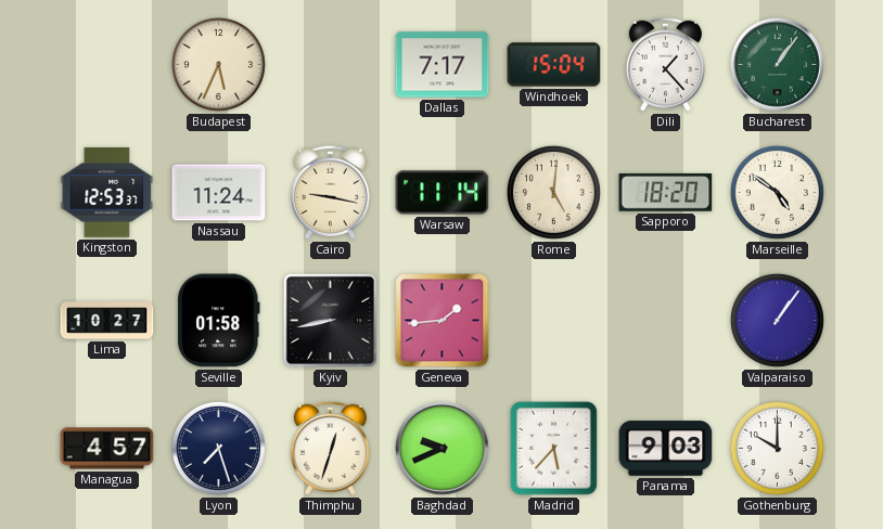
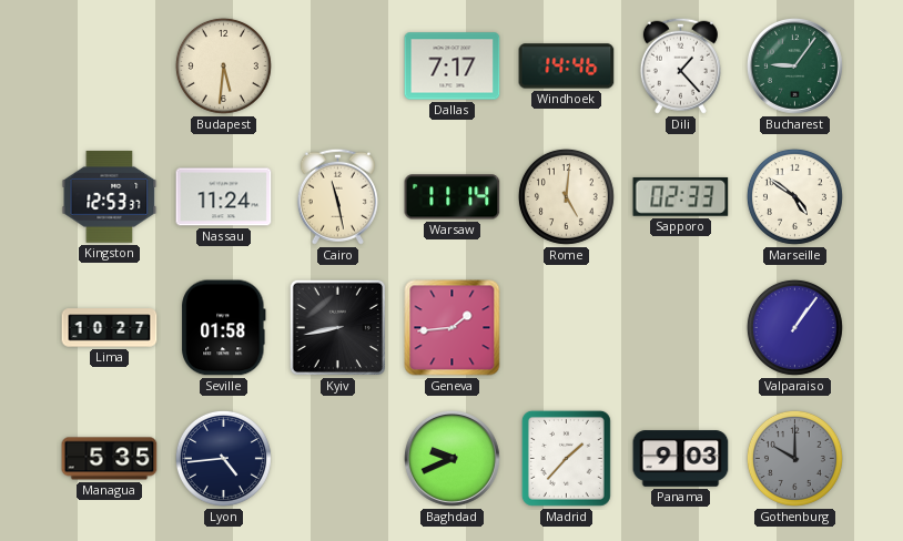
Budapest: 5:34 -> 5:31 (223, 65)
Windhoek: 15:04 -> 14:46 (567, 67)
Bucharest: 1:06 -> 9:06 (794, 65)
Cairo: 9:17 -> 11:28 (337, 196)
Sapporo: 18:20 -> 02:33 (681, 196)
Managua: 4:57 -> 5:35 (110, 459)
Lyon: 7:27 -> 4:44 (223, 458)
Thimphu: 12:33 -> none (330, 448)
Madrid: 5:37 -> 1:37 (566, 458)
Gothenburg dial: white -> grey (794, 458)
